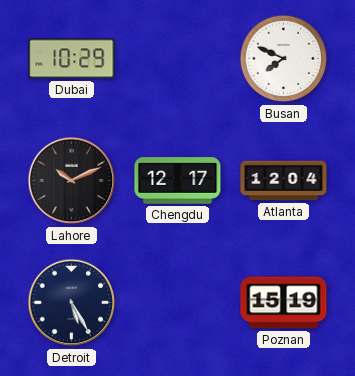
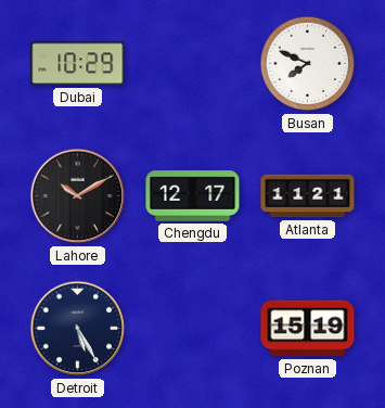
Lahore: 10:11 -> 10:10 (78, 196)
Atlanta: 12:04 -> 11:21 (308, 196)
